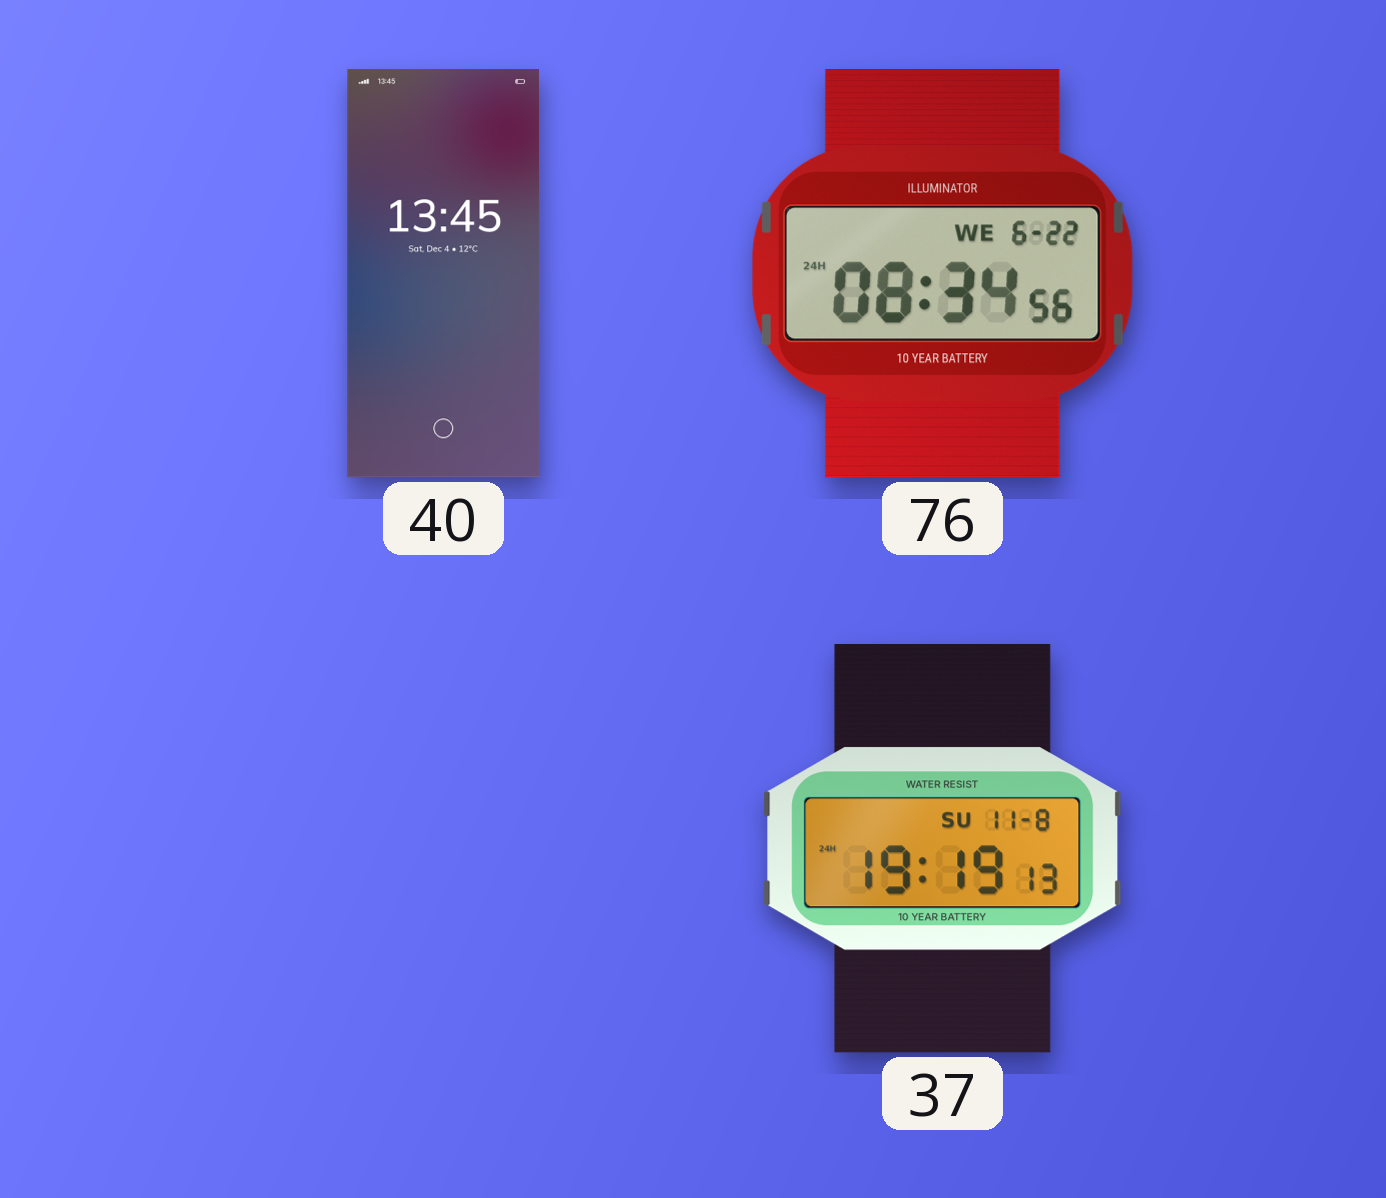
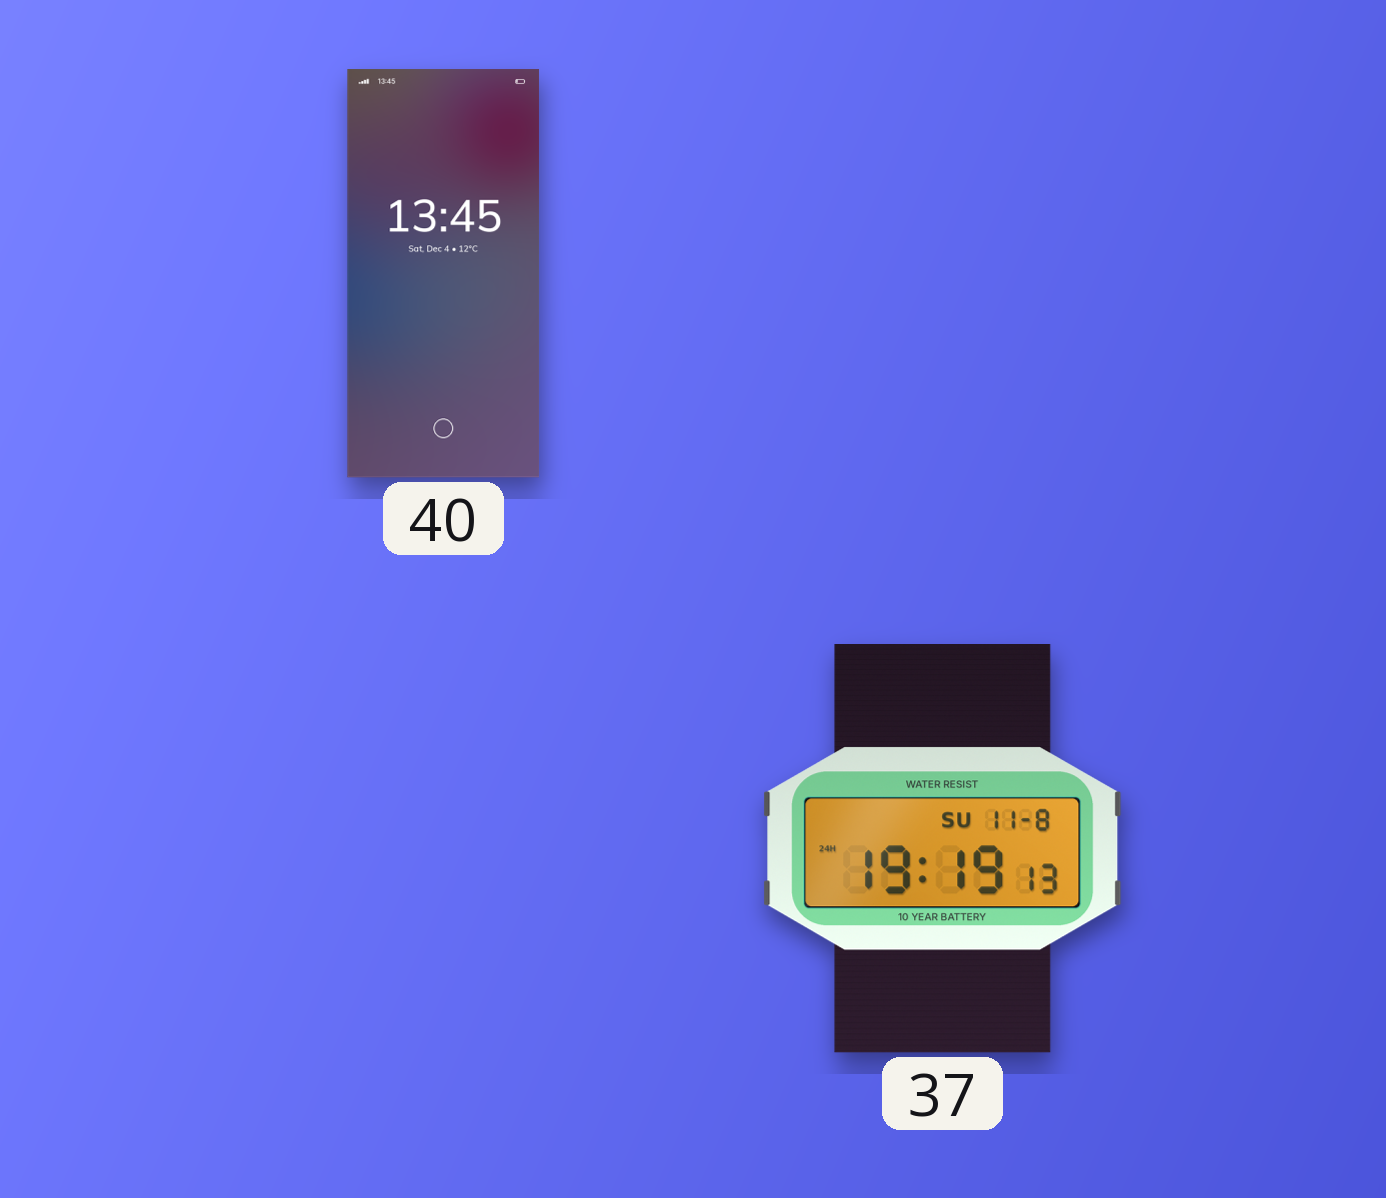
76: 08:34 -> none (943, 274)
